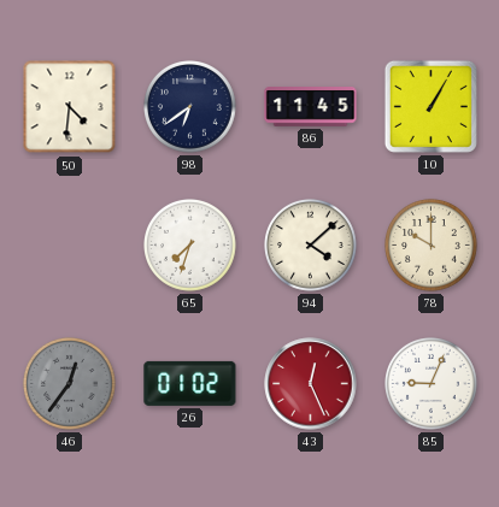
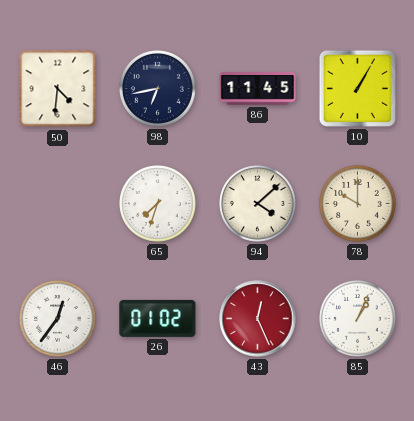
98: 6:39 -> 6:43 (158, 89)
46 dial: grey -> white (58, 319)
85: 9:04 -> 1:04 (358, 319)
